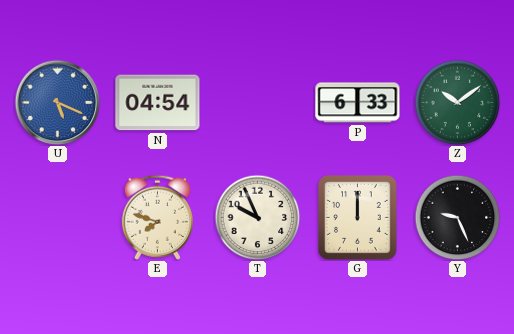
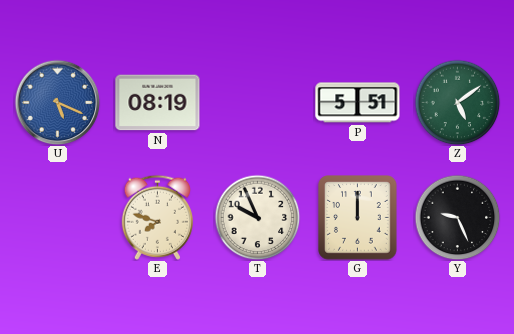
N: 04:54 -> 08:19 (158, 103)
P: 6:33 -> 5:51 (358, 103)
Z: 10:09 -> 5:09 (457, 102)
